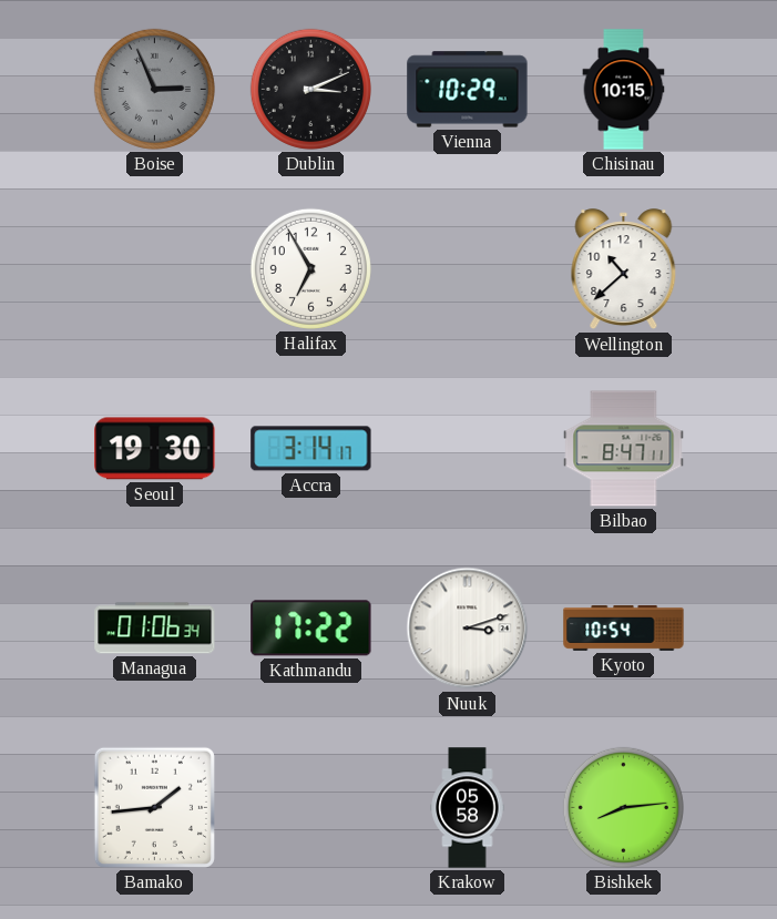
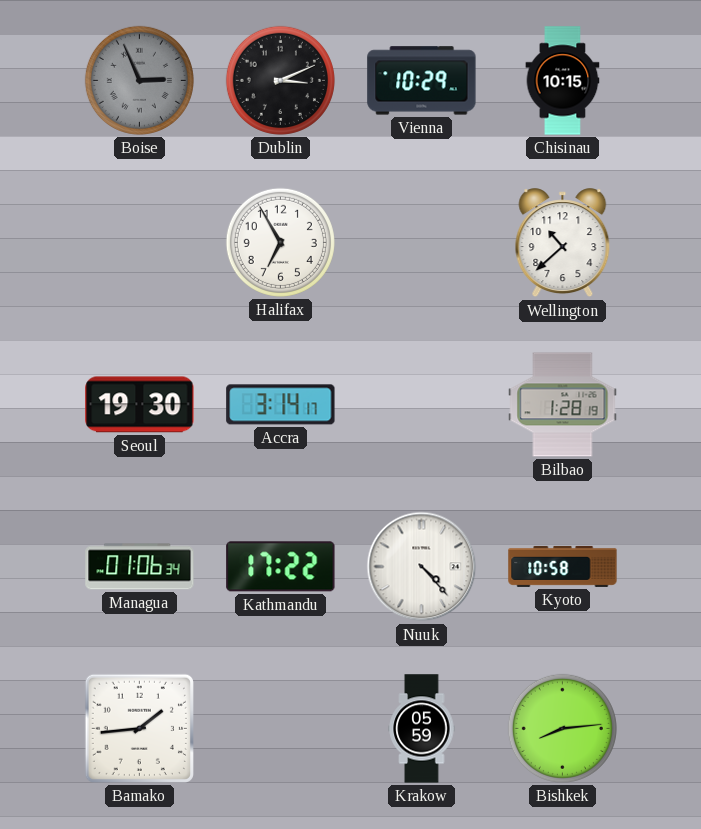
Bilbao: 8:47 -> 1:28 (563, 405)
Nuuk: 3:12 -> 4:23 (422, 567)
Kyoto: 10:54 -> 10:58 (563, 566)
Krakow: 05:58 -> 05:59 (422, 729)
